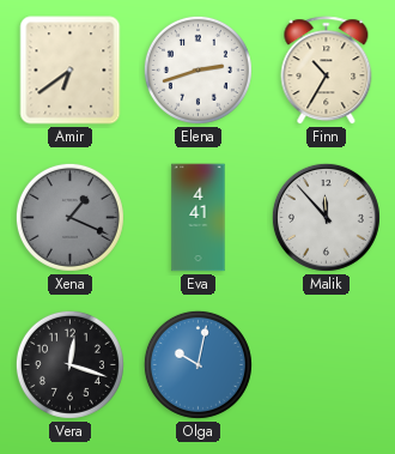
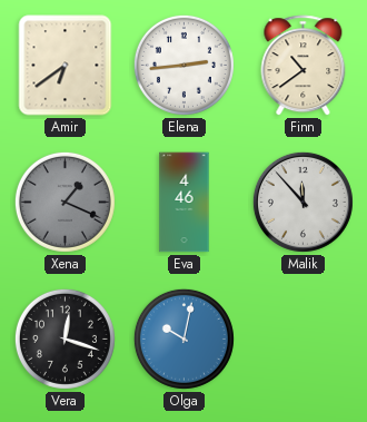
Elena: 2:42 -> 2:44 (183, 65)
Finn: 10:35 -> 10:39 (304, 66)
Eva: 4:41 -> 4:46 (185, 203)
